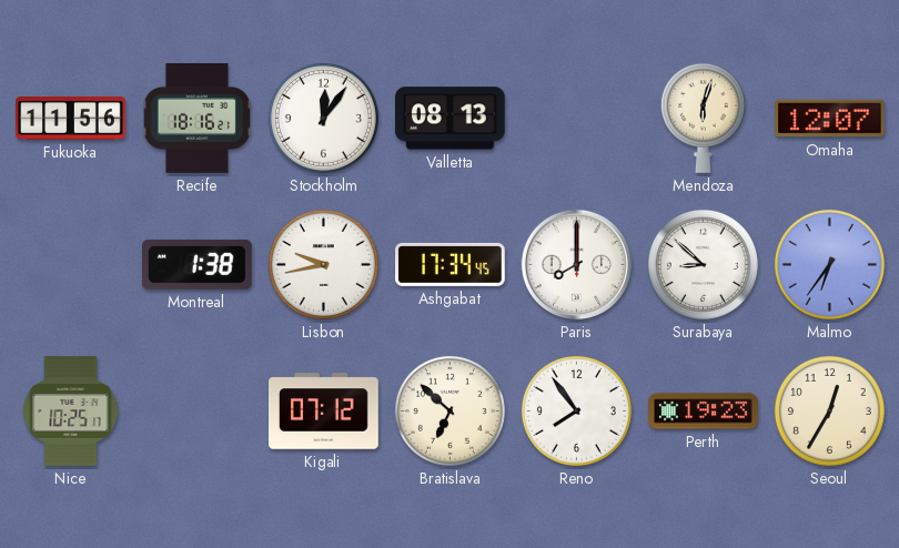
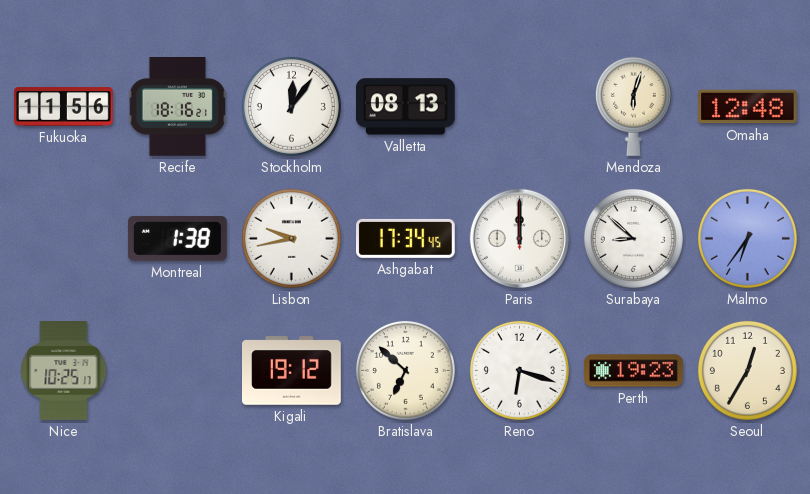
Omaha: 12:07 -> 12:48 (748, 107)
Paris: 8:00 -> 12:00 (519, 238)
Kigali: 07:12 -> 19:12 (292, 371)
Reno: 7:54 -> 6:18 (519, 370)
